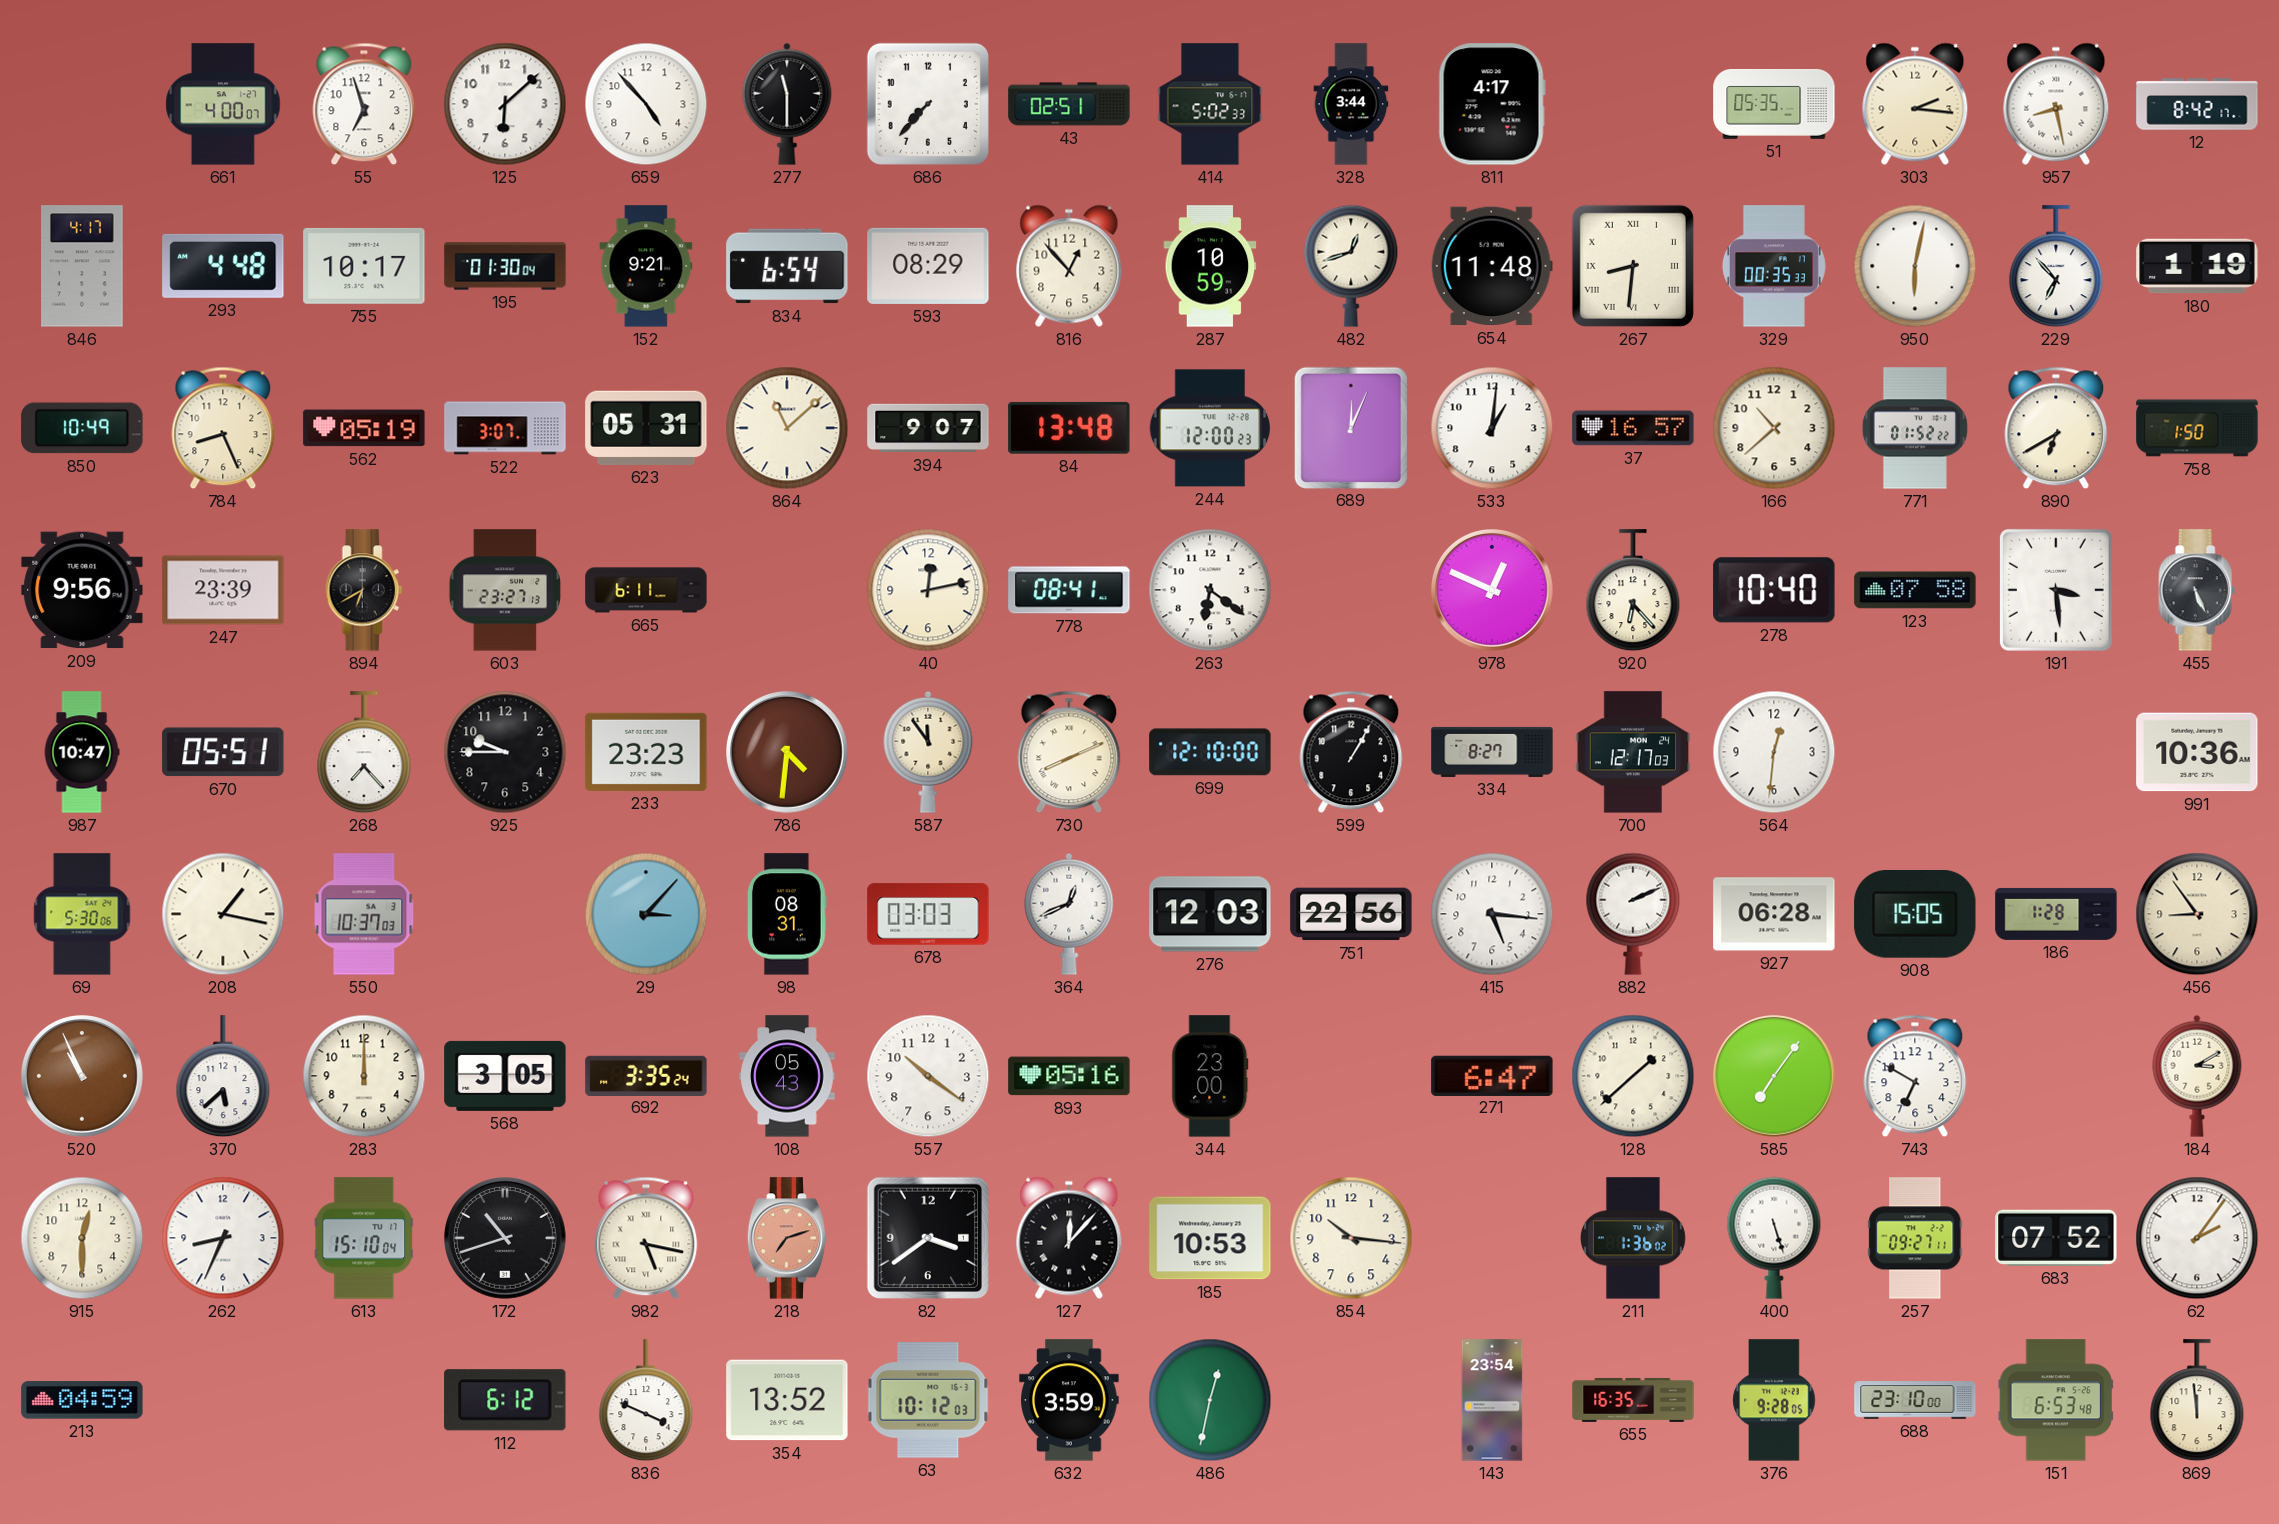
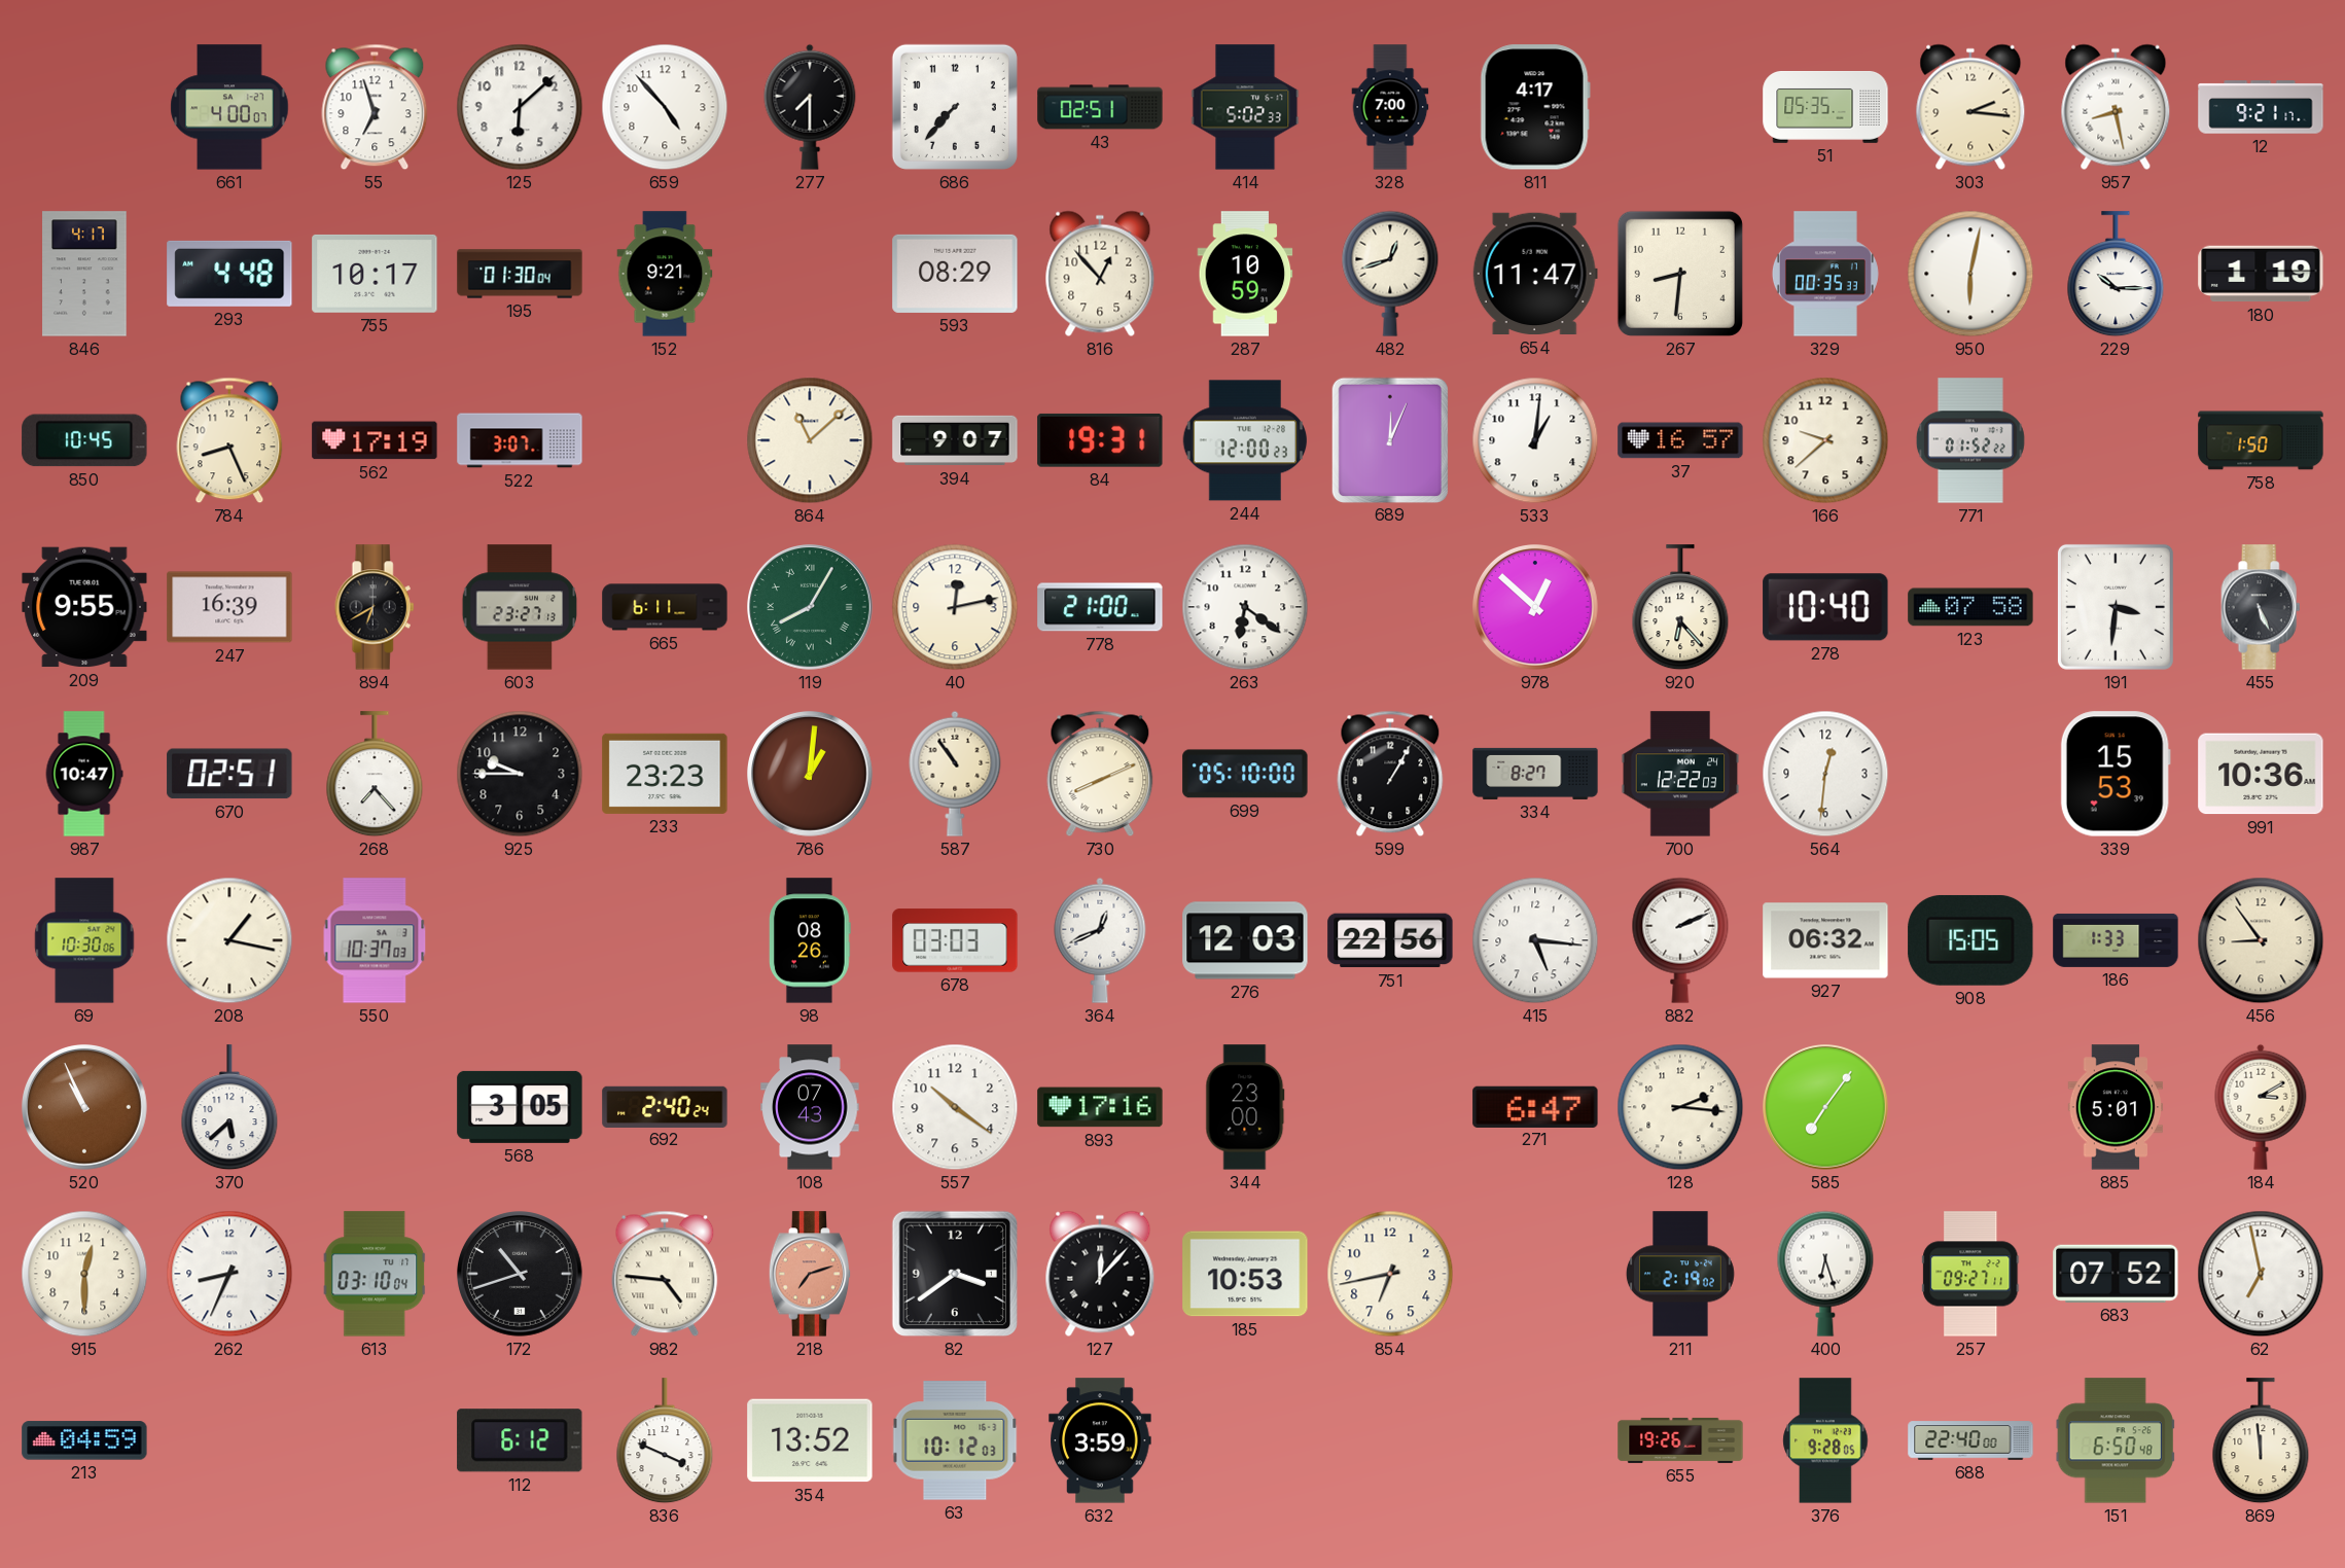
277: 11:30 -> 7:30 (810, 107)
328: 3:44 -> 7:00 (1390, 107)
12: 8:42 -> 9:21 (2261, 107)
834: 6:54 -> none (787, 266)
654: 11:48 -> 11:47 (1535, 274)
267 numerals: Roman -> Arabic (1680, 274)
229: 6:53 -> 10:15 (2116, 275)
850: 10:49 -> 10:45 (84, 440)
562: 05:19 -> 17:19 (375, 440)
623: 05:31 -> none (646, 428)
84: 13:48 -> 19:31 (1100, 440)
166: 10:38 -> 9:38 (1825, 440)
890: 6:40 -> none (2056, 428)
209: 9:56 -> 9:55 (84, 607)
247: 23:39 -> 16:39 (229, 607)
119: none -> 8:05 (811, 608)
778: 08:41 -> 21:00 (1100, 607)
978: 12:49 -> 12:52 (1536, 608)
191: 3:29 -> 3:31 (2116, 607)
670: 05:51 -> 02:51 (229, 774)
786: 4:31 -> 1:01 (811, 775)
587: 11:54 -> 10:54 (955, 774)
699: 12:10 -> 05:10 (1245, 774)
700: 12:17 -> 12:22 (1680, 774)
339: none -> 15:53 (2116, 774)
69: 5:30 -> 10:30 (84, 940)
29: 3:07 -> none (646, 914)
98: 08:31 -> 08:26 (810, 940)
927: 06:28 -> 06:32 (1825, 940)
186: 1:28 -> 1:33 (2116, 940)
283: 12:00 -> none (364, 1076)
692: 3:35 -> 2:40 (665, 1106)
108: 05:43 -> 07:43 (810, 1107)
893: 05:16 -> 17:16 (1100, 1107)
128: 1:38 -> 2:16 (1680, 1107)
743: 6:50 -> none (1915, 1076)
885: none -> 5:01 (2116, 1107)
613: 15:10 -> 03:10 (375, 1274)
982: 5:17 -> 4:46 (665, 1274)
854: 10:16 -> 6:43 (1390, 1274)
211: 1:36 -> 2:19 (1680, 1274)
400: 5:27 -> 6:27 (1825, 1274)
62: 2:06 -> 6:58 (2261, 1274)
486: 12:32 -> none (1210, 1400)
143: 23:54 -> none (1492, 1400)
655: 16:35 -> 19:26 (1680, 1440)
688: 23:10 -> 22:40 (1970, 1440)
151: 6:53 -> 6:50 (2116, 1440)
